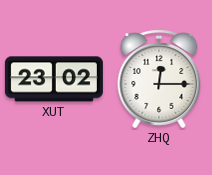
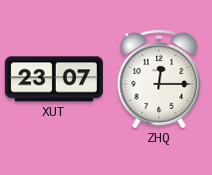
XUT: 23:02 -> 23:07 (54, 79)
